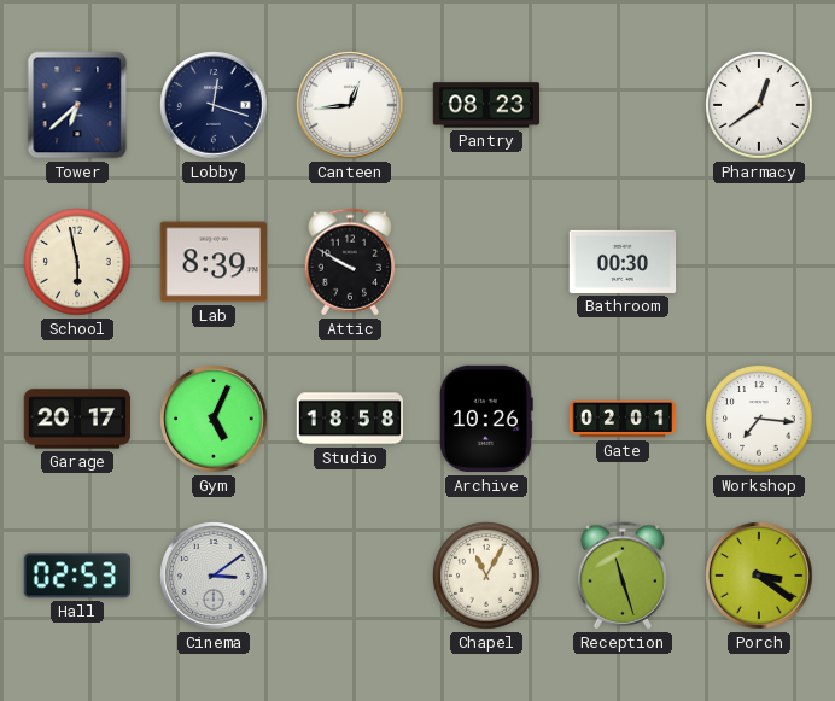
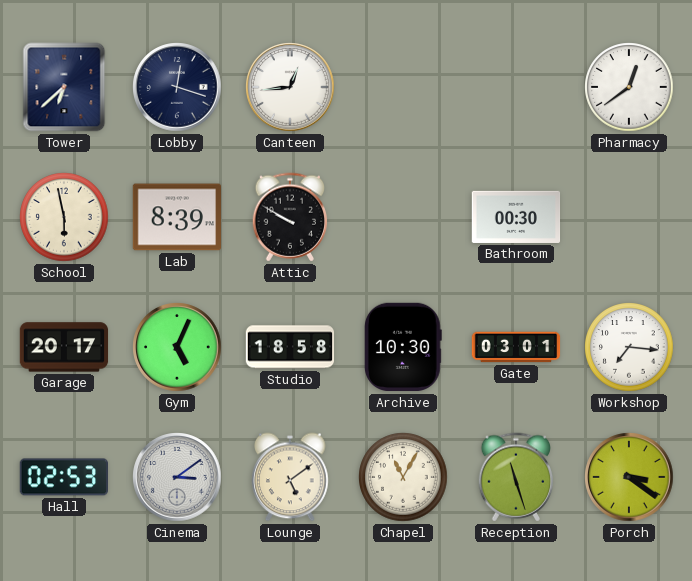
Pantry: 08:23 -> none (486, 105)
Archive: 10:26 -> 10:30 (403, 347)
Gate: 02:01 -> 03:01 (516, 347)
Lounge: none -> 5:09 (290, 477)
